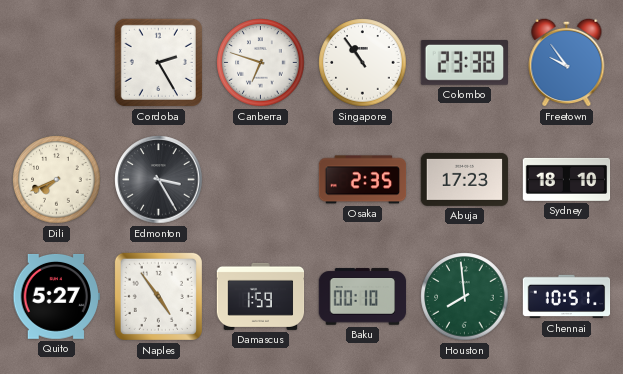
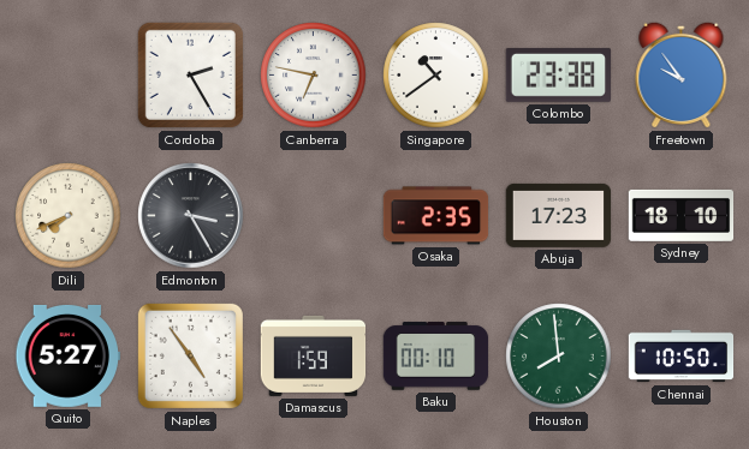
Canberra: 6:48 -> 6:47 (314, 76)
Singapore: 10:54 -> 10:39 (436, 76)
Chennai: 10:51 -> 10:50 (682, 357)
